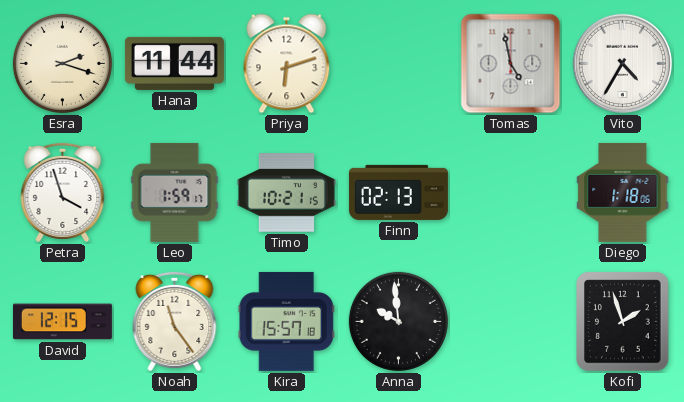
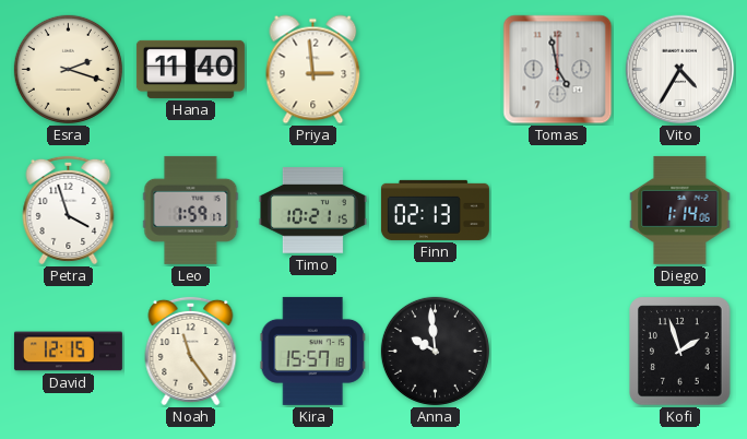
Hana: 11:44 -> 11:40 (190, 69)
Priya: 6:12 -> 2:59 (313, 70)
Diego: 1:18 -> 1:14 (680, 210)
